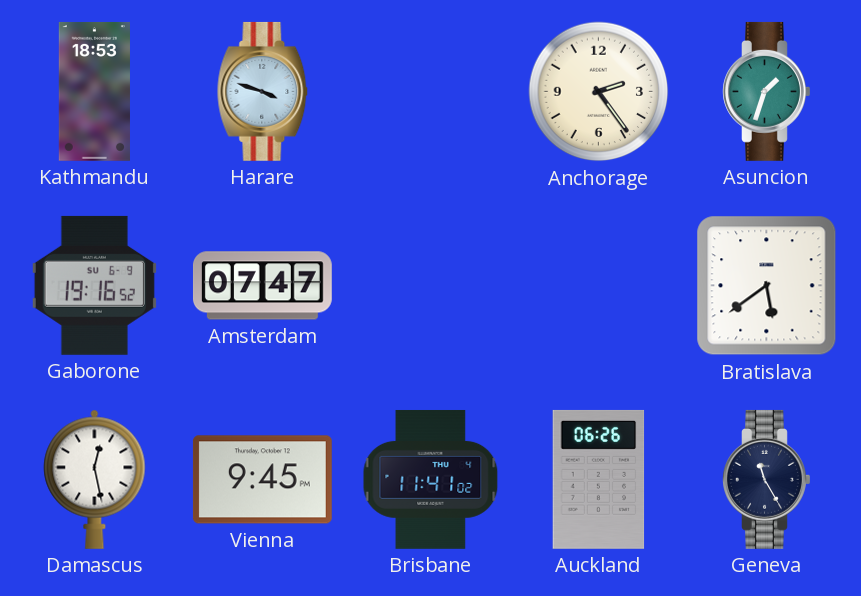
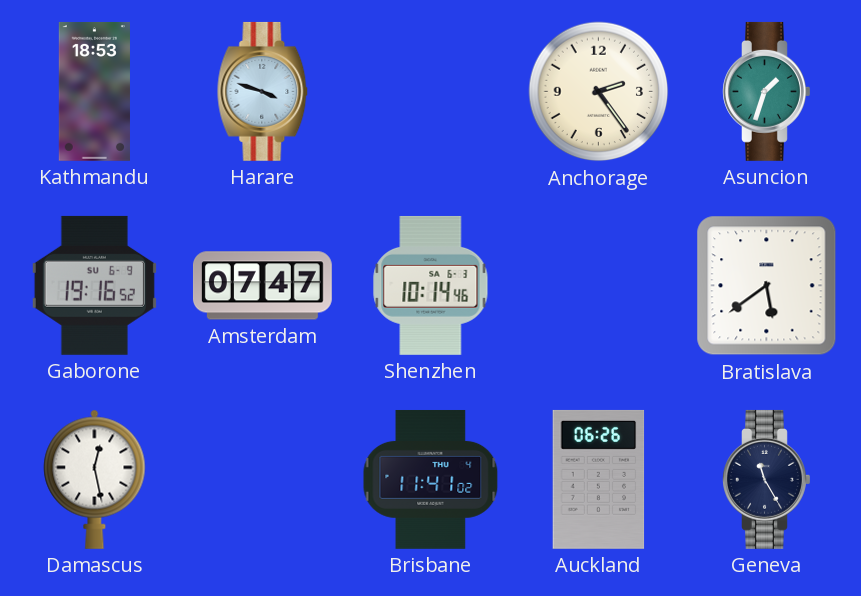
Shenzhen: none -> 10:14 (431, 285)
Vienna: 9:45 -> none (262, 480)
